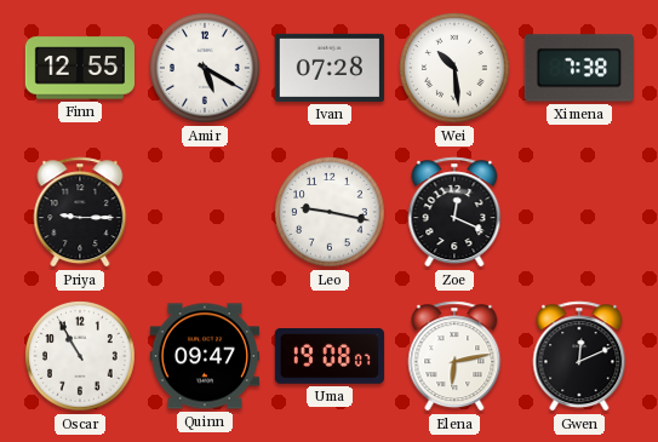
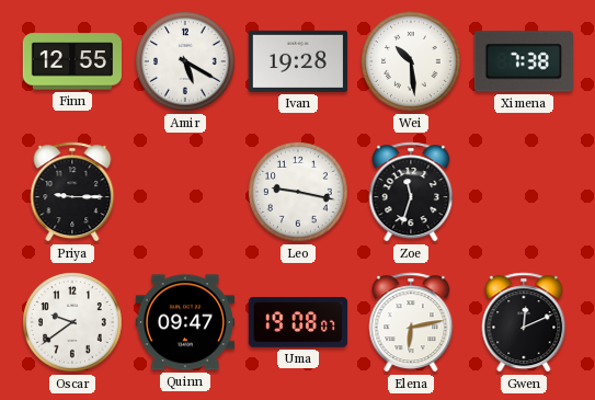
Ivan: 07:28 -> 19:28 (298, 61)
Zoe: 12:19 -> 11:33 (411, 192)
Oscar: 10:55 -> 9:39 (73, 323)
